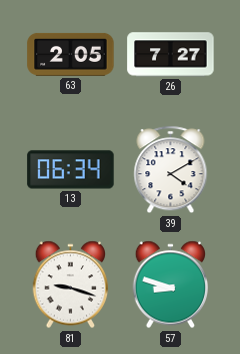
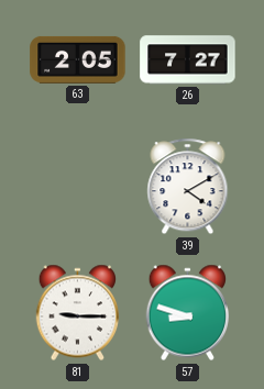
13: 06:34 -> none (71, 170)
81: 9:18 -> 9:15 (78, 313)
